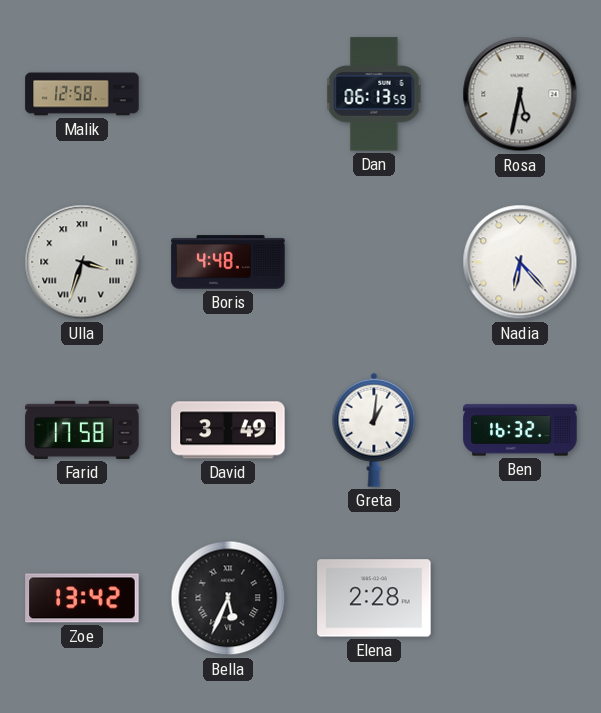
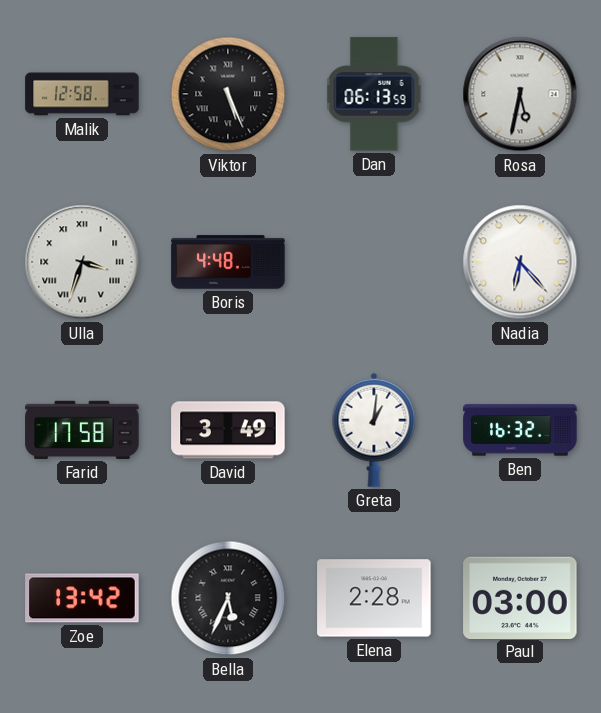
Viktor: none -> 5:26 (228, 94)
Paul: none -> 03:00 (520, 597)
